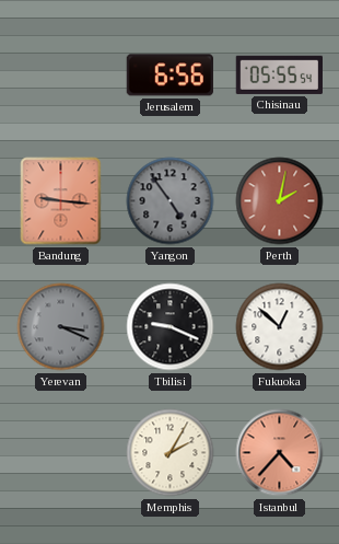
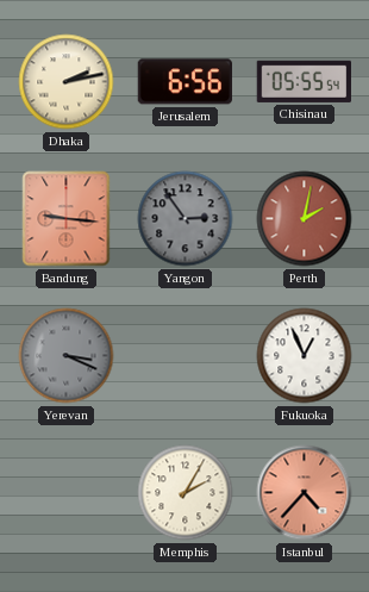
Dhaka: none -> 2:13 (67, 82)
Yangon: 4:54 -> 2:54 (186, 219)
Tbilisi: 9:19 -> none (171, 327)
Fukuoka: 12:52 -> 12:56 (305, 356)
